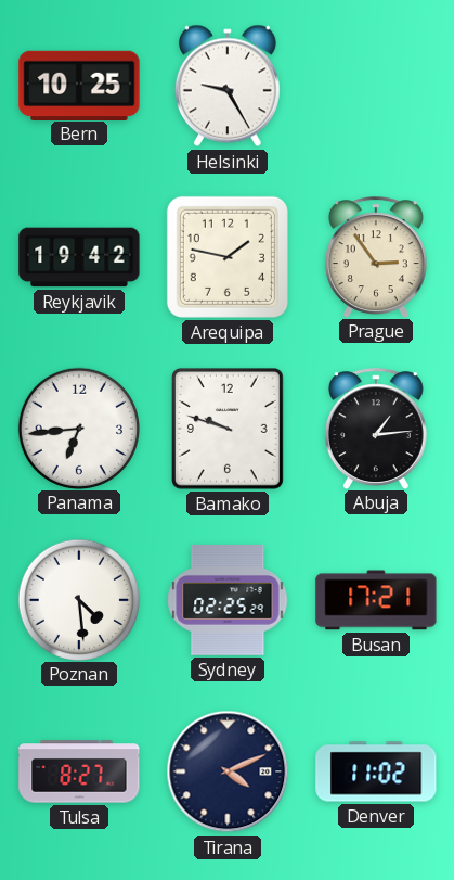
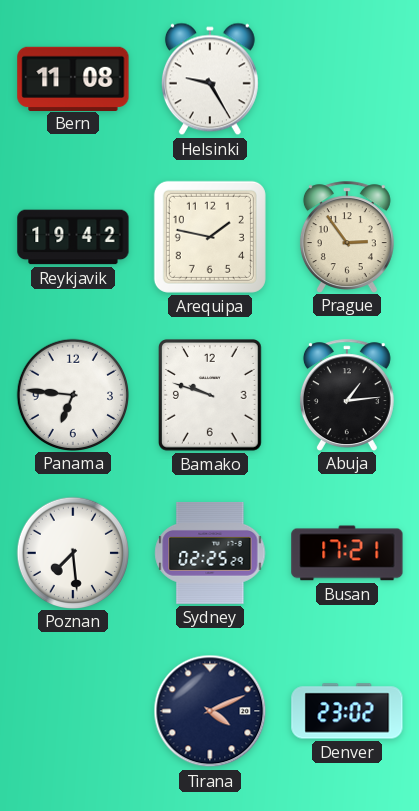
Bern: 10:25 -> 11:08 (73, 78)
Panama: 6:44 -> 6:46 (72, 394)
Poznan: 4:29 -> 7:29 (72, 552)
Tulsa: 8:27 -> none (79, 771)
Denver: 11:02 -> 23:02 (347, 711)
